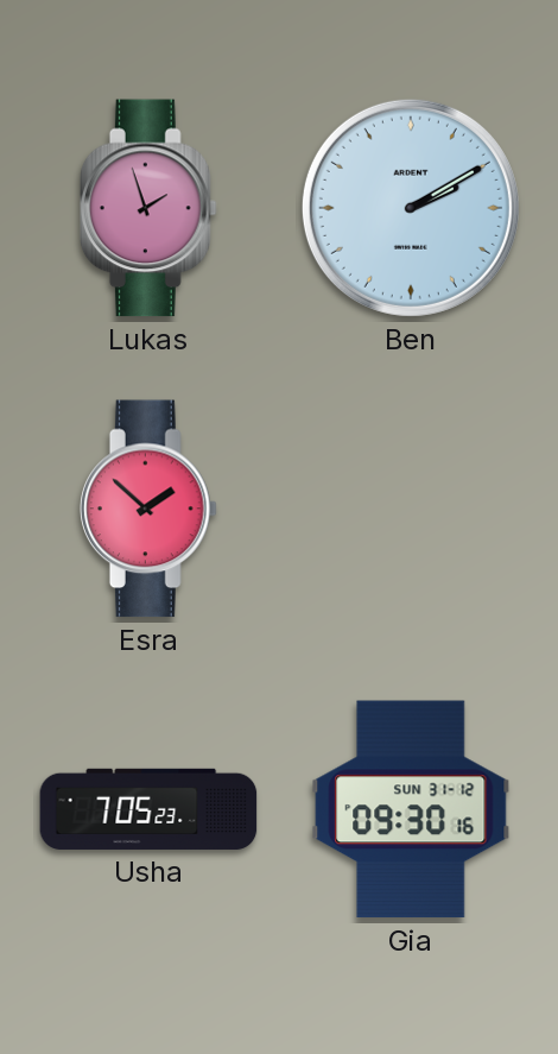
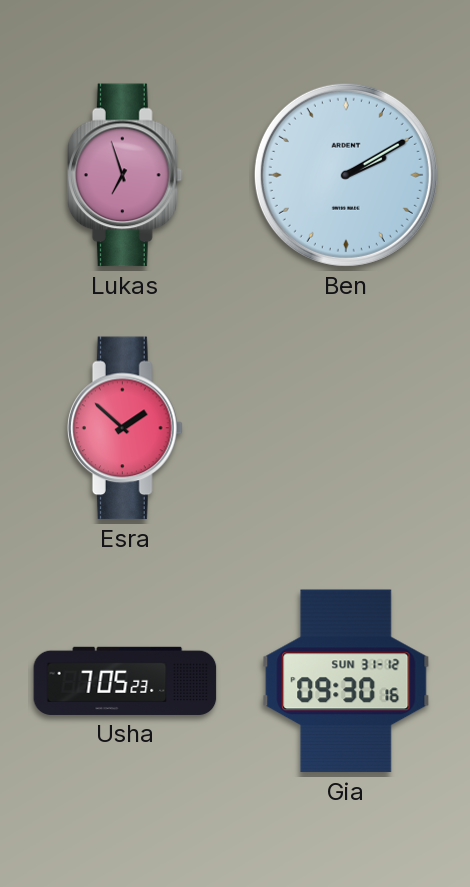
Lukas: 1:57 -> 6:57 (125, 175)
